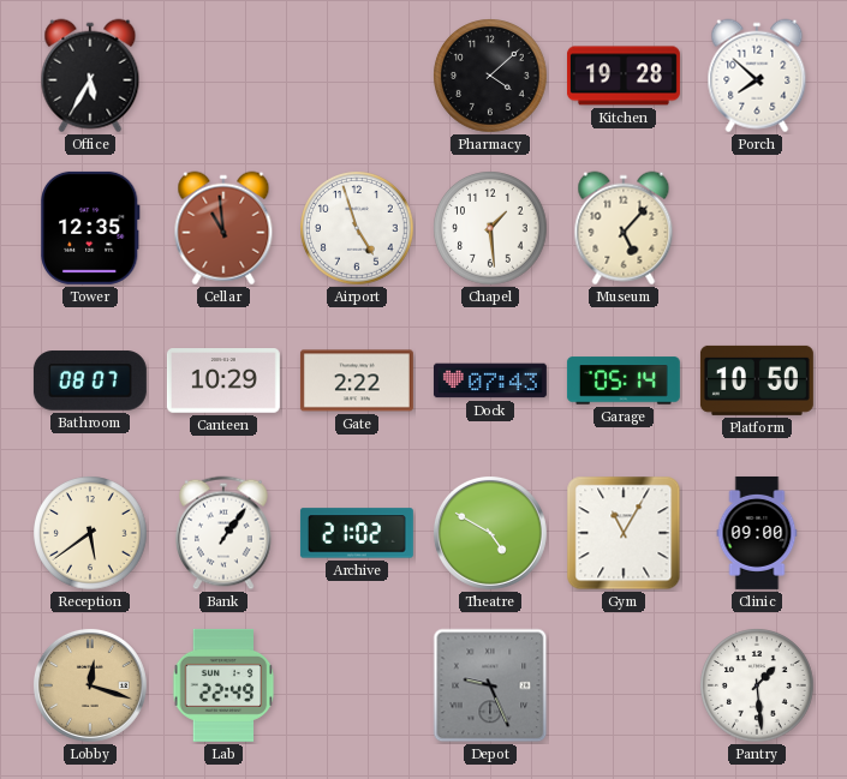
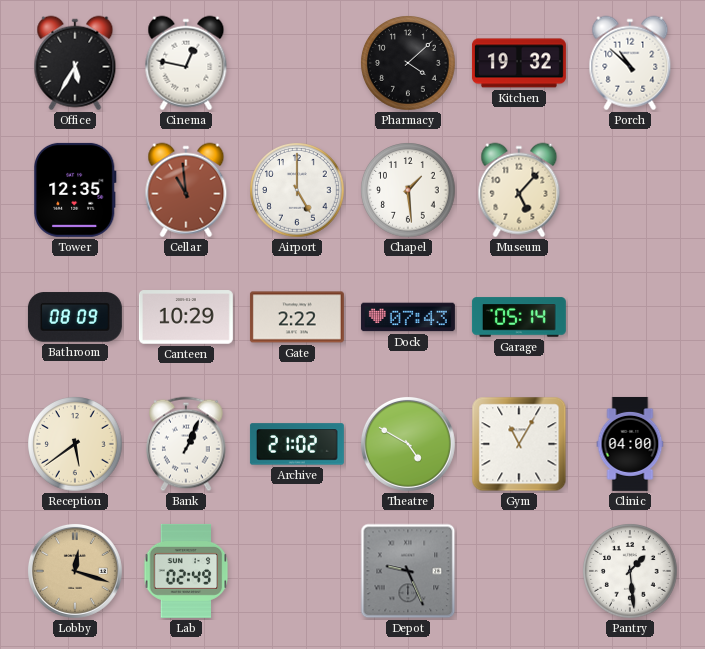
Cinema: none -> 12:47 (186, 63)
Kitchen: 19:28 -> 19:32 (519, 63)
Porch: 7:52 -> 10:52 (630, 63)
Airport: 4:57 -> 5:00 (297, 190)
Bathroom: 08:07 -> 08:09 (75, 317)
Platform: 10:50 -> none (757, 380)
Bank: 1:06 -> 1:04 (186, 444)
Clinic: 09:00 -> 04:00 (630, 444)
Lab: 22:49 -> 02:49 (186, 571)
